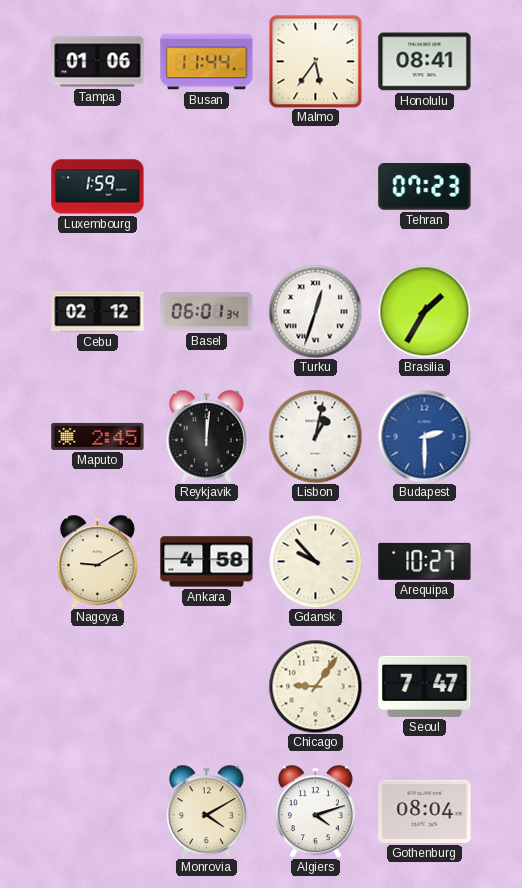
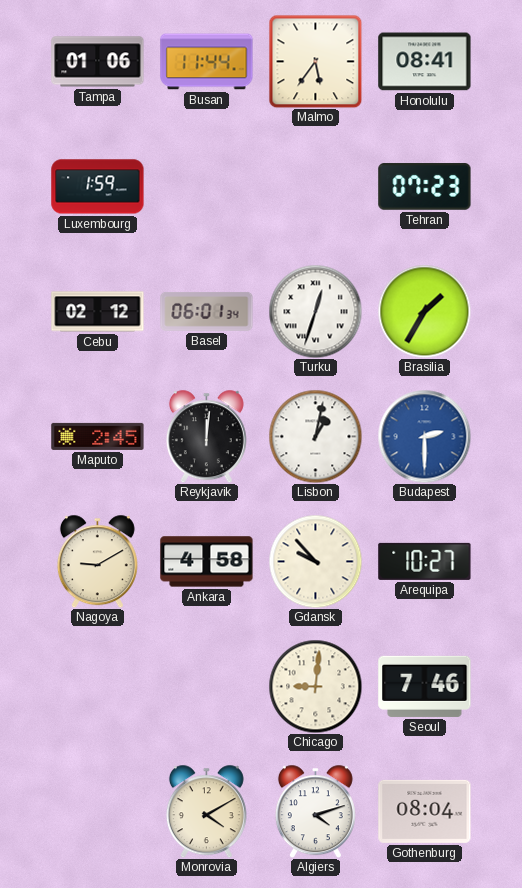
Chicago: 9:06 -> 9:01 (315, 686)
Seoul: 7:47 -> 7:46 (425, 686)
